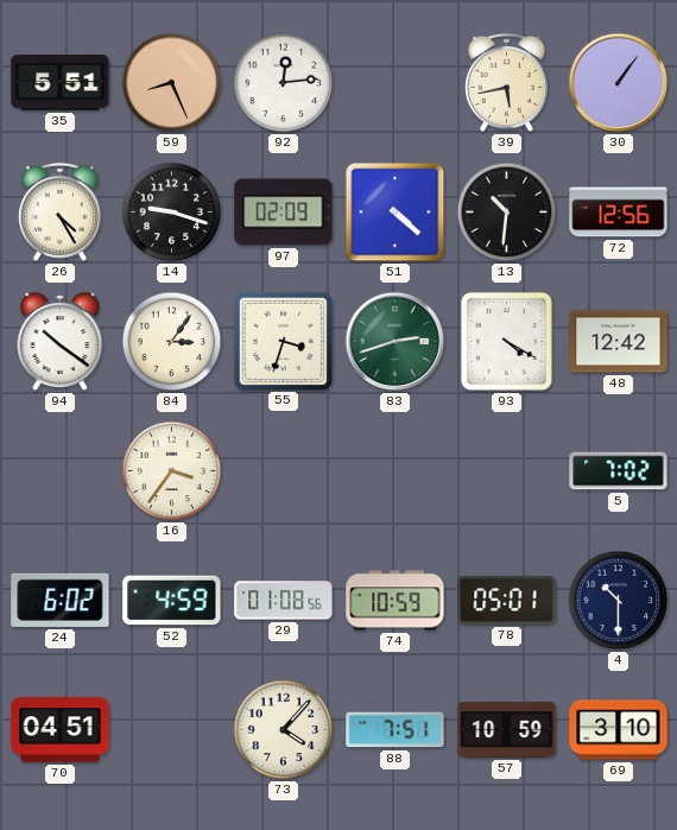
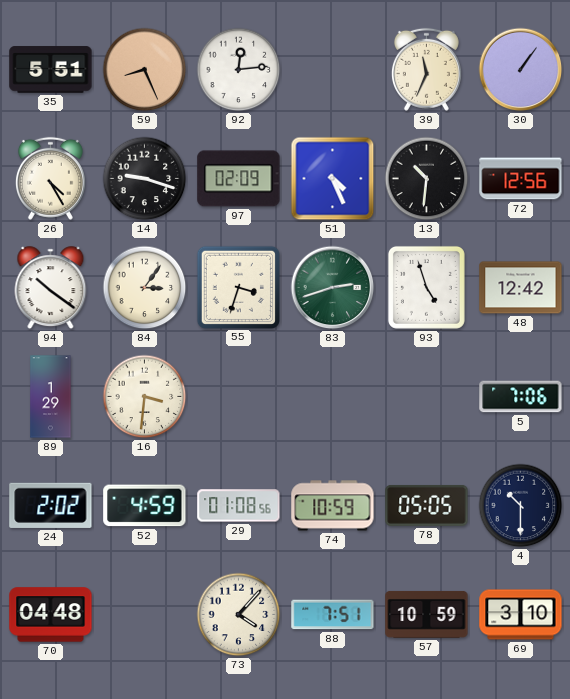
39: 5:43 -> 11:34 (426, 69)
51: 4:22 -> 4:26 (333, 179)
93: 4:20 -> 4:57 (426, 287)
89: none -> 1:29 (51, 397)
16: 3:36 -> 3:31 (145, 397)
5: 7:02 -> 7:06 (521, 397)
24: 6:02 -> 2:02 (51, 505)
78: 05:01 -> 05:05 (427, 505)
70: 04:51 -> 04:48 (51, 615)
